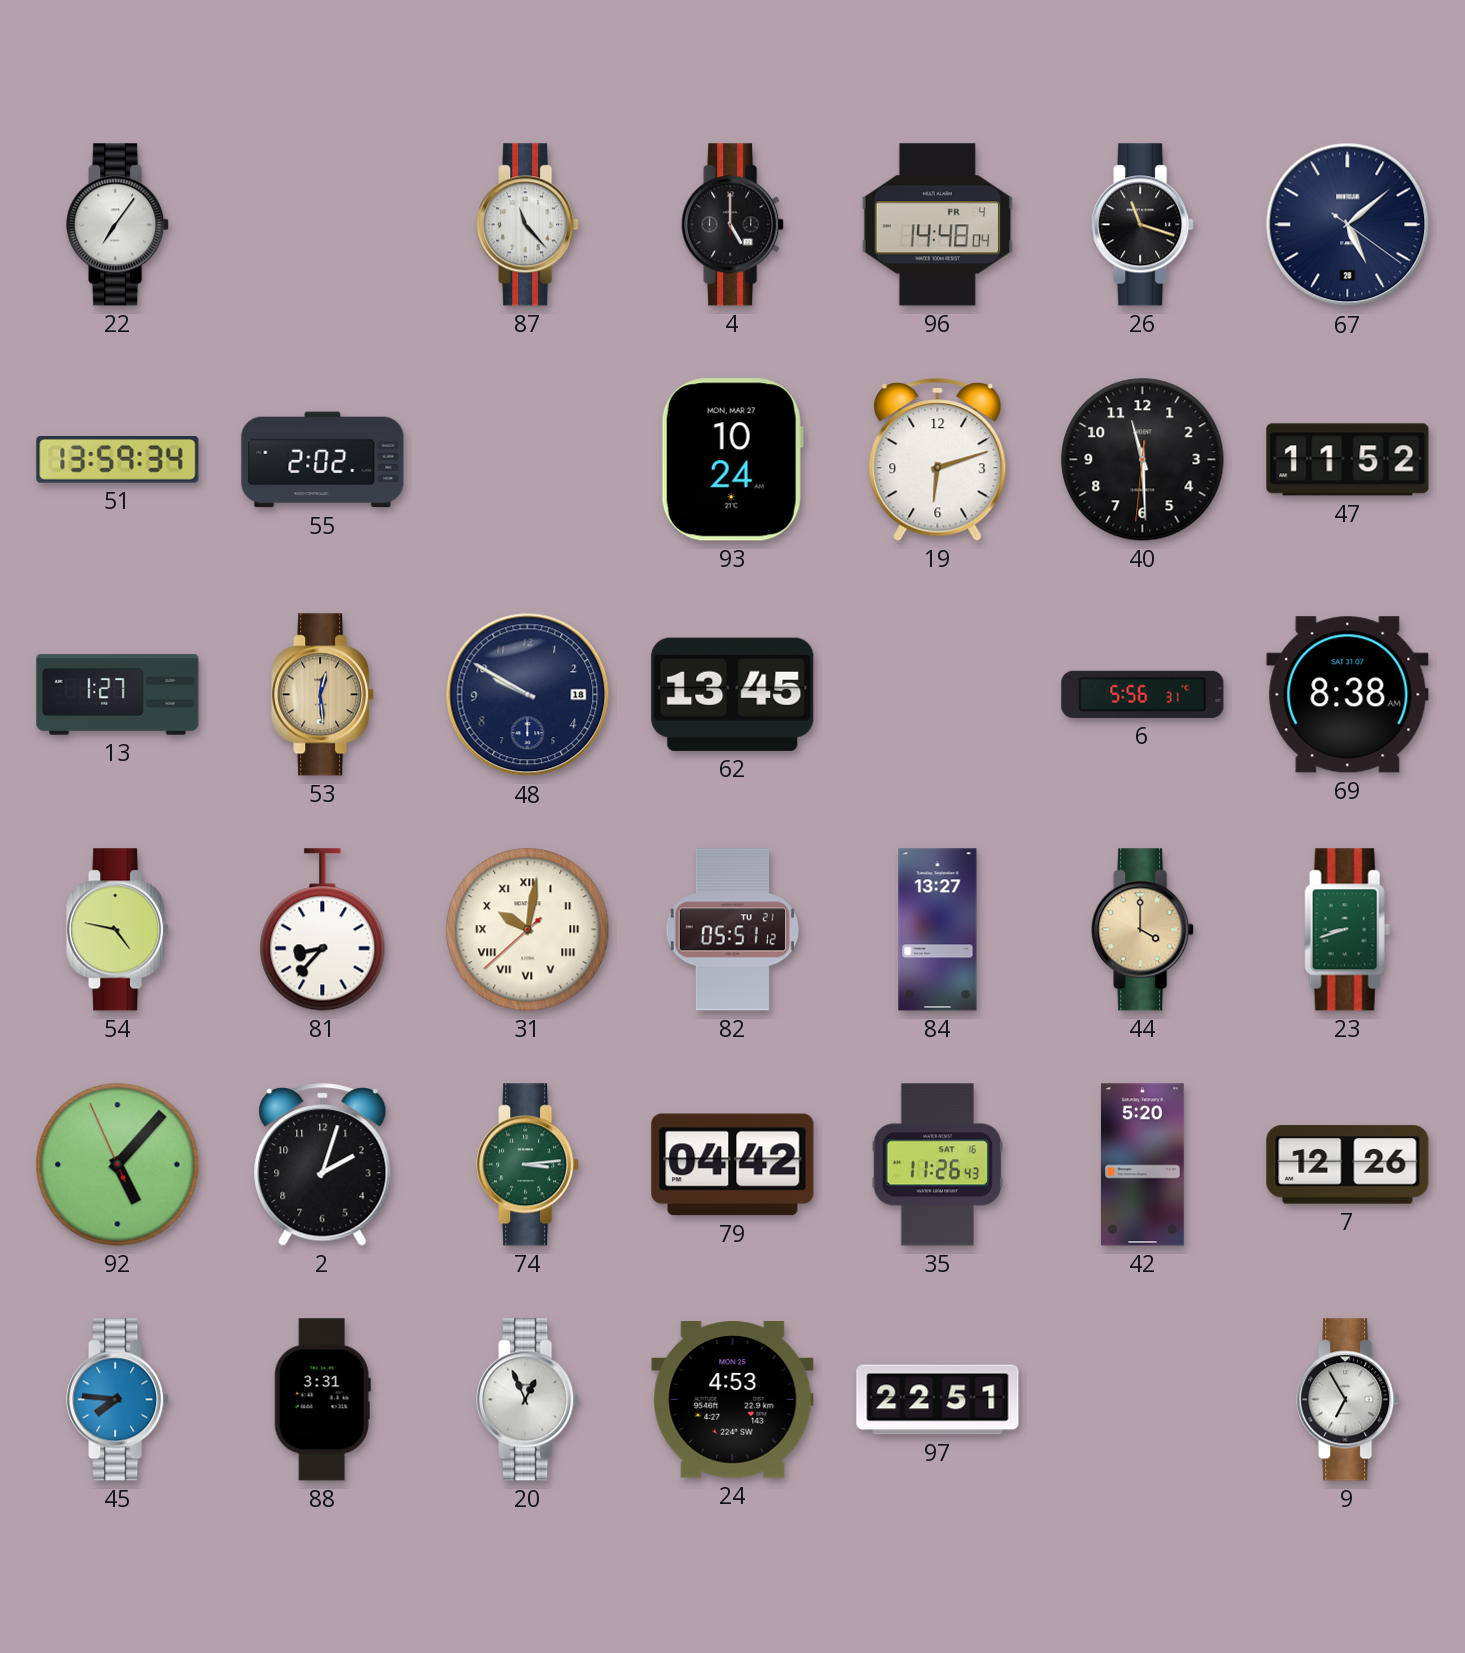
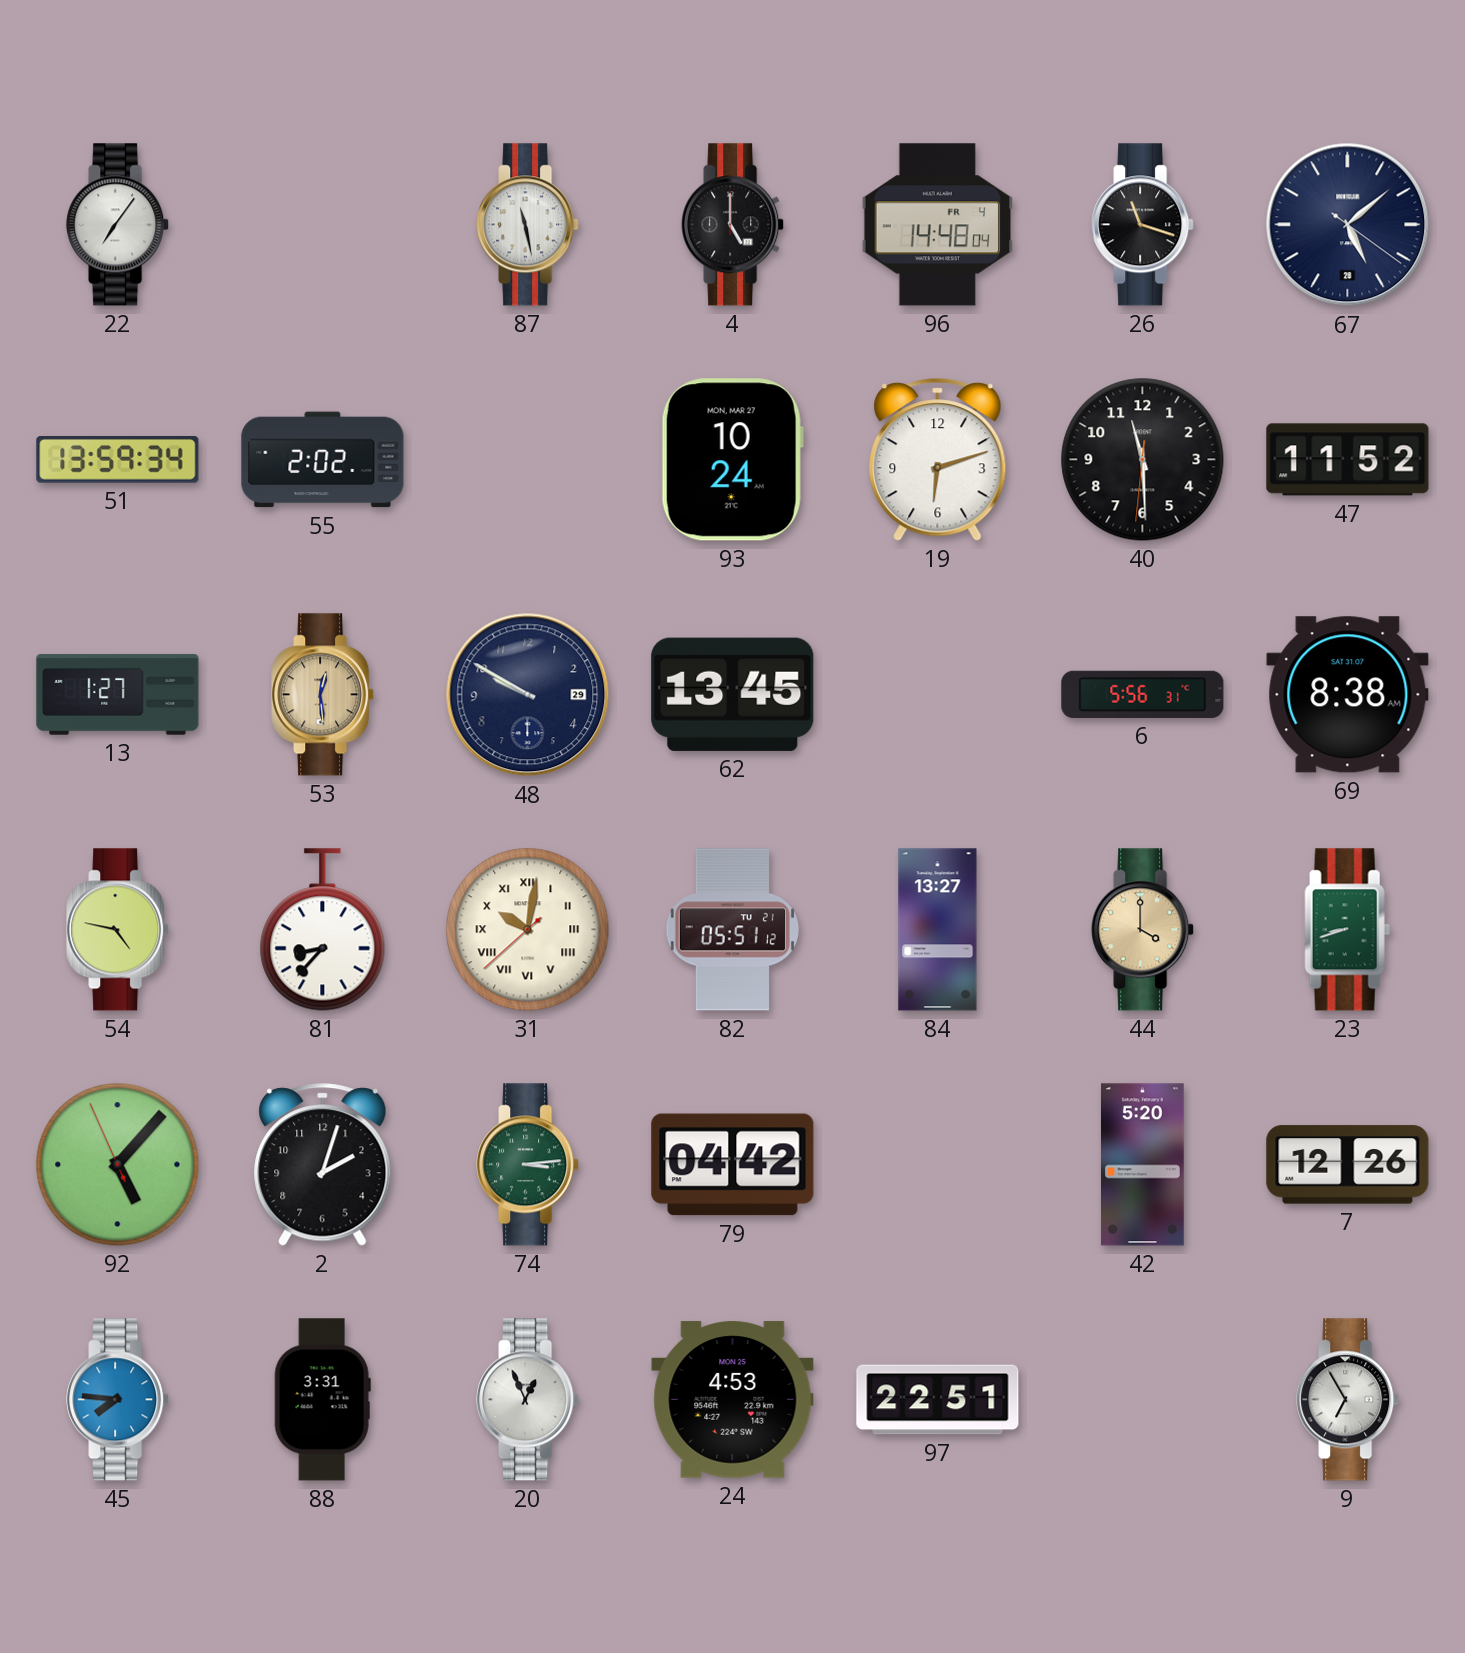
87: 11:23 -> 11:28 (528, 225)
48 date: 18 -> 29 (528, 695)
35: 11:26 -> none (938, 1165)
